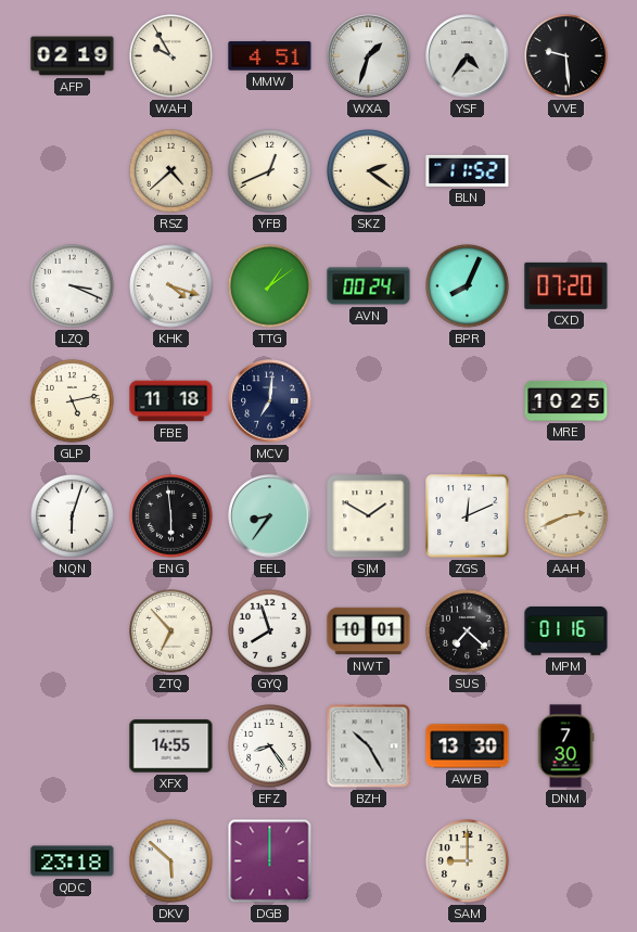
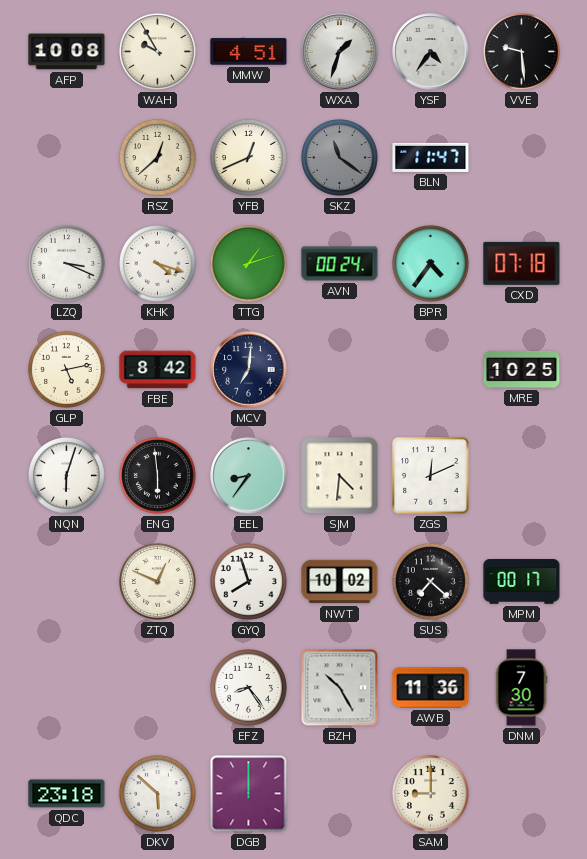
AFP: 02:19 -> 10:08 (67, 52)
RSZ: 4:38 -> 12:38 (158, 158)
SKZ: 2:21 -> 11:21 (340, 158)
SKZ dial: cream -> grey (340, 158)
BLN: 11:52 -> 11:47 (431, 157)
TTG: 1:09 -> 1:12 (249, 264)
BPR: 8:04 -> 4:36 (431, 264)
CXD: 07:20 -> 07:18 (522, 263)
FBE: 11:18 -> 8:42 (158, 370)
SJM: 1:50 -> 4:31 (340, 476)
AAH: 2:41 -> none (566, 516)
ZTQ: 6:53 -> 12:49 (158, 582)
NWT: 10:01 -> 10:02 (340, 582)
MPM: 01:16 -> 00:17 (522, 582)
XFX: 14:55 -> none (171, 746)
AWB: 13:30 -> 11:36 (431, 688)
